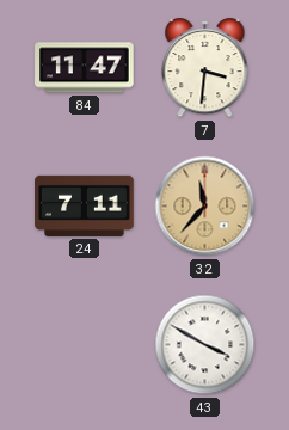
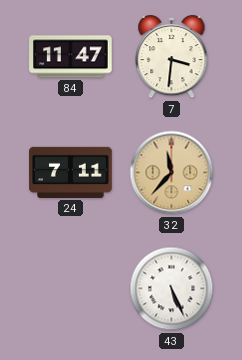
43: 3:50 -> 5:26 (172, 289)
